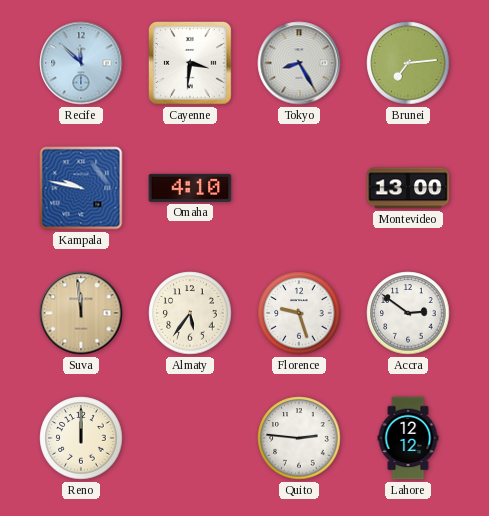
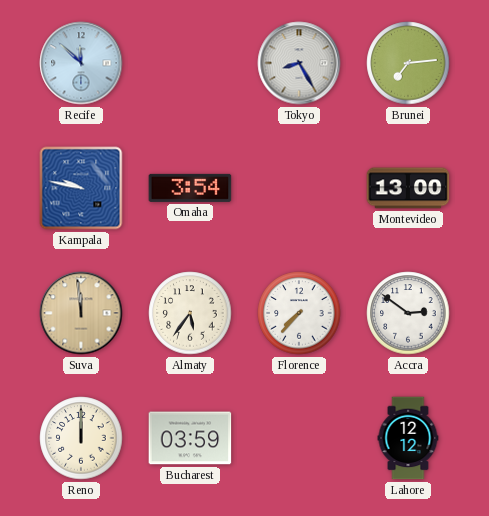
Cayenne: 3:31 -> none (191, 64)
Omaha: 4:10 -> 3:54 (190, 188)
Florence: 9:27 -> 7:37 (299, 313)
Bucharest: none -> 03:59 (190, 438)
Quito: 2:46 -> none (299, 438)
